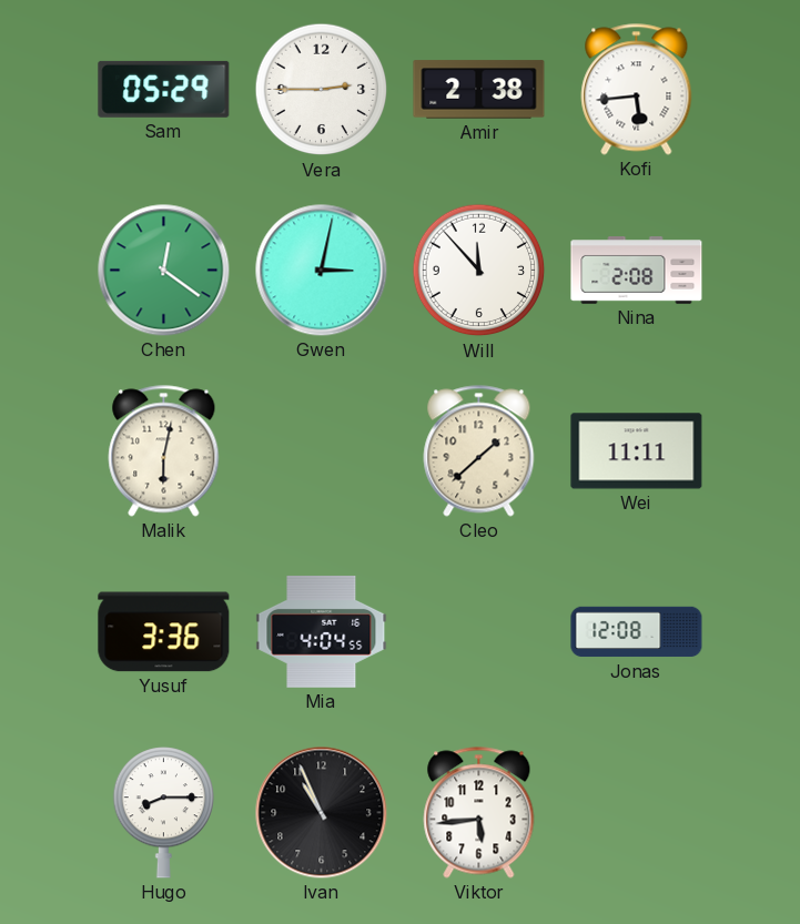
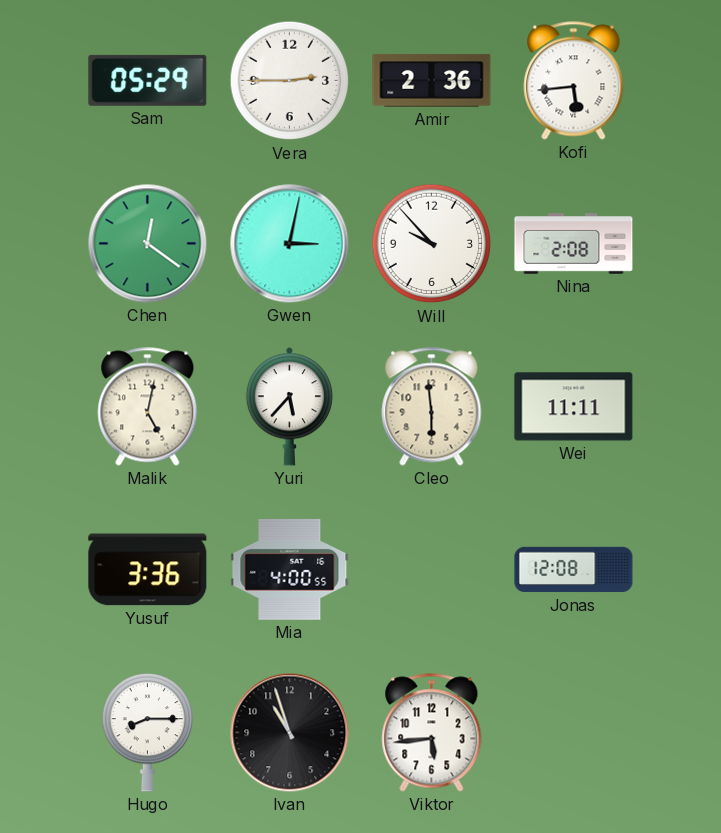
Amir: 2:38 -> 2:36 (432, 81)
Will: 11:53 -> 9:53 (432, 244)
Malik: 6:02 -> 5:02 (148, 407)
Yuri: none -> 5:37 (290, 406)
Cleo: 1:38 -> 5:59 (432, 407)
Mia: 4:04 -> 4:00 (290, 570)
Ivan: 10:56 -> 10:57 (290, 733)
